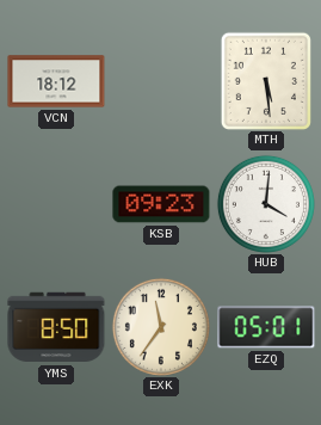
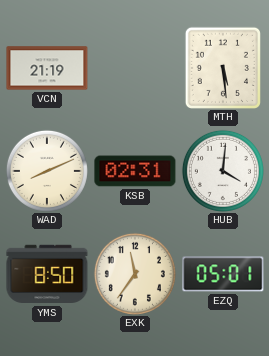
VCN: 18:12 -> 21:19 (47, 68)
WAD: none -> 8:11 (47, 171)
KSB: 09:23 -> 02:31 (135, 171)
